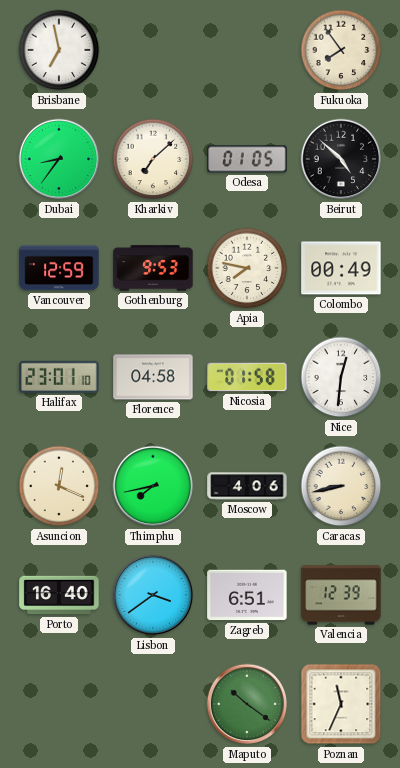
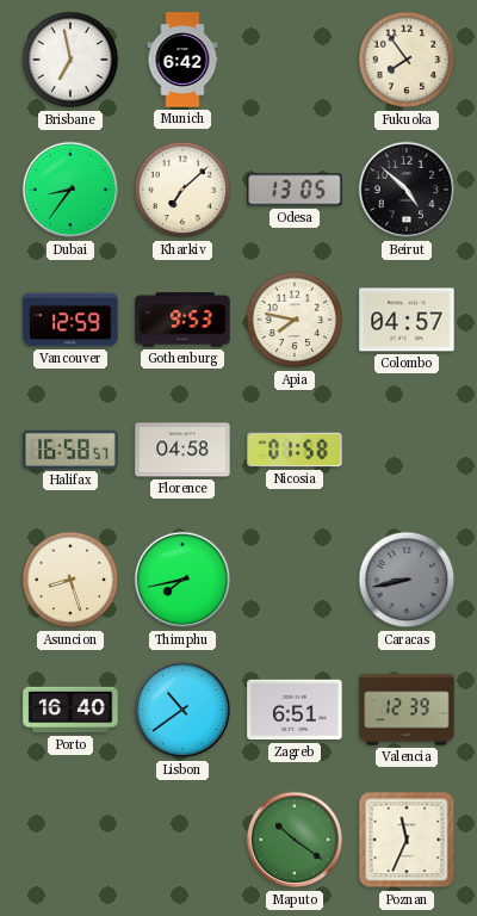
Munich: none -> 6:42 (182, 60)
Odesa: 01:05 -> 13:05 (295, 190)
Colombo: 00:49 -> 04:57 (407, 320)
Halifax: 23:01 -> 16:58 (70, 450)
Nice: 12:31 -> none (341, 377)
Asuncion: 12:19 -> 8:27 (70, 580)
Moscow: 4:06 -> none (247, 486)
Caracas dial: cream -> grey (407, 580)
Lisbon: 3:39 -> 10:39 (182, 710)
